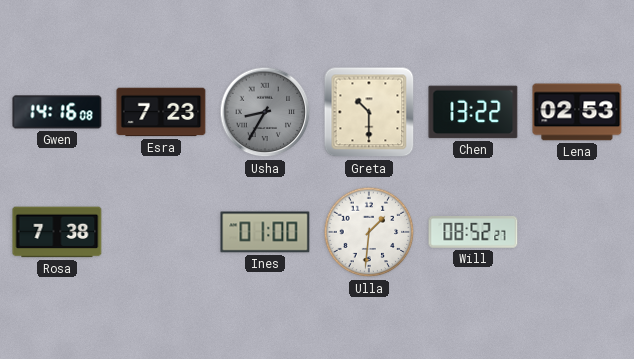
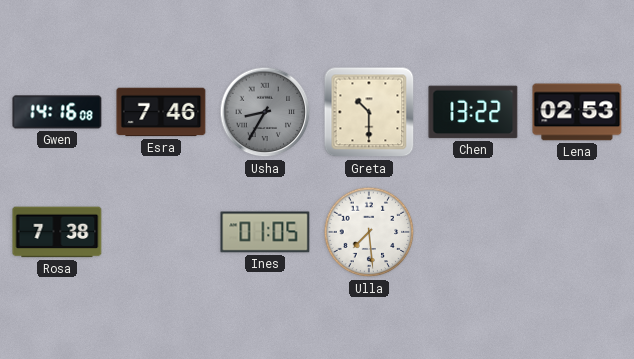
Esra: 7:23 -> 7:46 (161, 112)
Ines: 01:00 -> 01:05 (265, 232)
Ulla: 1:31 -> 7:29 (369, 232)
Will: 08:52 -> none (473, 233)
